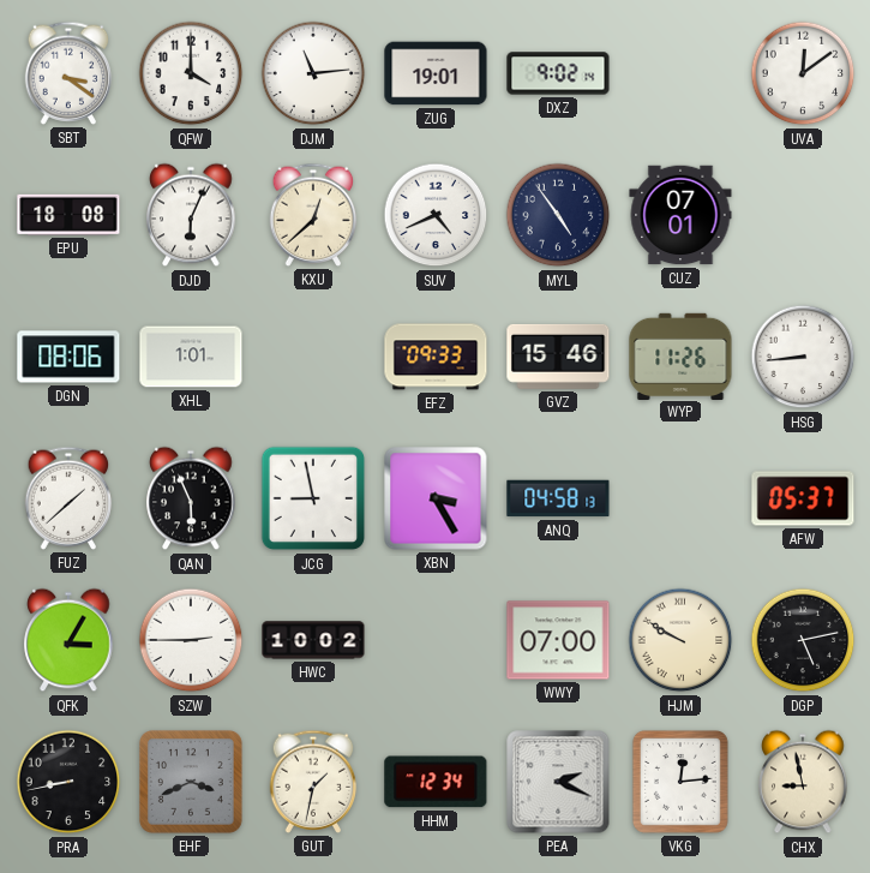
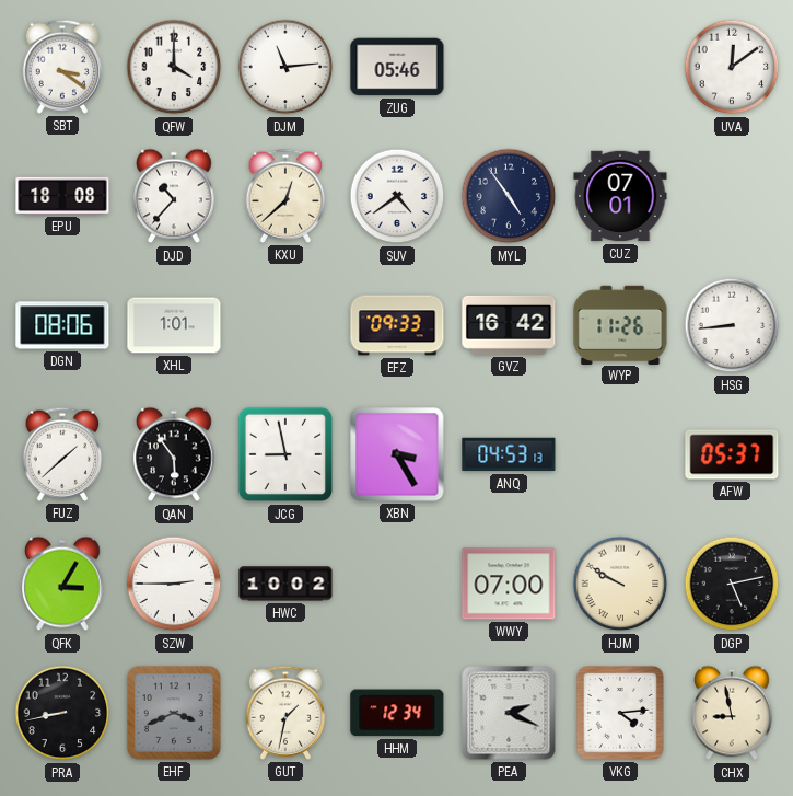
ZUG: 19:01 -> 05:46 (397, 67)
DXZ: 9:02 -> none (558, 73)
DJD: 6:04 -> 10:37 (174, 196)
SUV: 4:41 -> 4:39 (397, 196)
GVZ: 15:46 -> 16:42 (509, 325)
QAN: 5:56 -> 5:54 (174, 454)
ANQ: 04:58 -> 04:53 (509, 454)
VKG: 12:14 -> 4:14 (620, 713)
